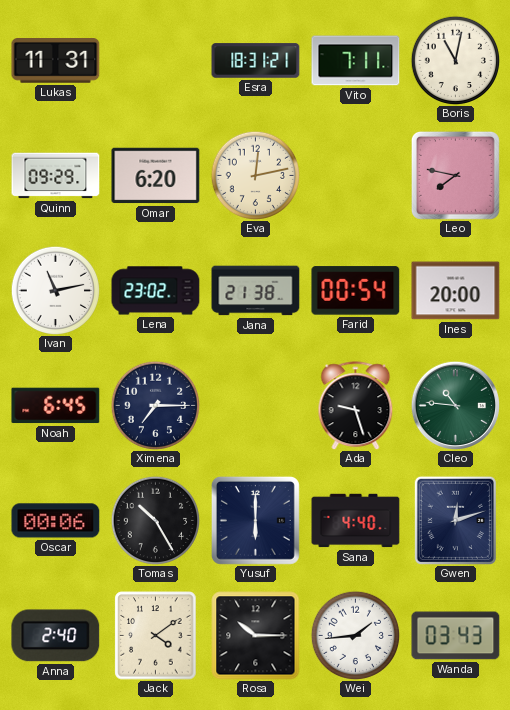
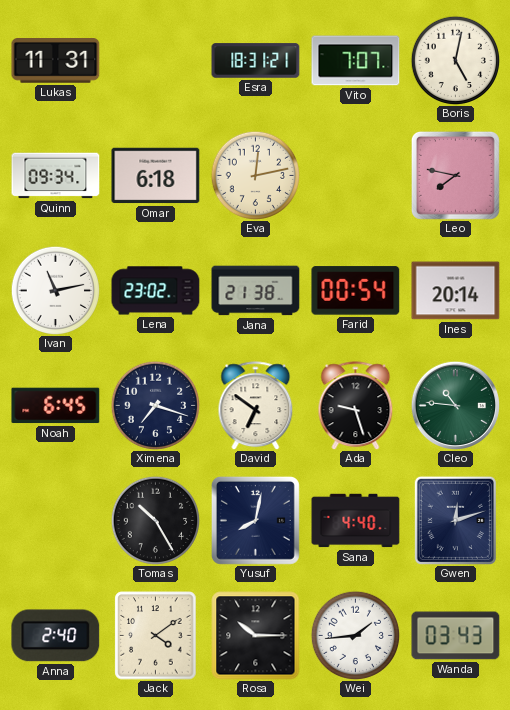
Vito: 7:11 -> 7:07 (356, 61)
Boris: 11:02 -> 5:02 (455, 60)
Quinn: 09:29 -> 09:34 (56, 176)
Omar: 6:20 -> 6:18 (156, 176)
Ines: 20:00 -> 20:14 (456, 291)
Ximena: 7:15 -> 7:18 (155, 405)
David: none -> 6:51 (256, 406)
Oscar: 00:06 -> none (56, 521)
Yusuf: 6:00 -> 8:02 (255, 520)
